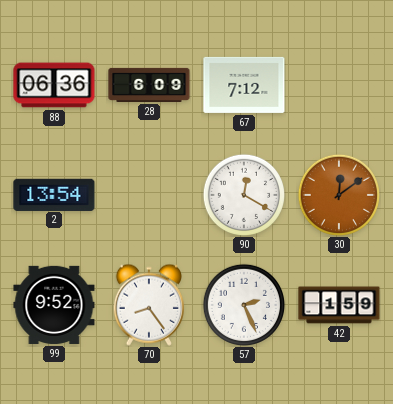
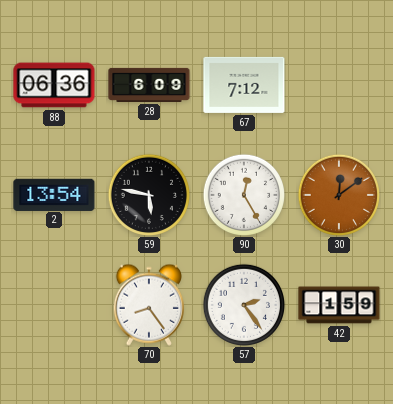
59: none -> 5:47 (148, 194)
90: 12:20 -> 12:25 (243, 194)
99: 9:52 -> none (54, 305)
57: 2:26 -> 2:24 (243, 304)
